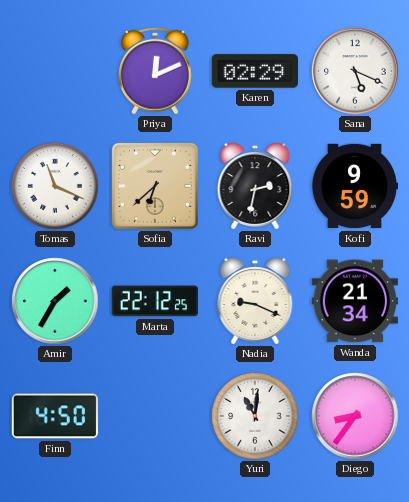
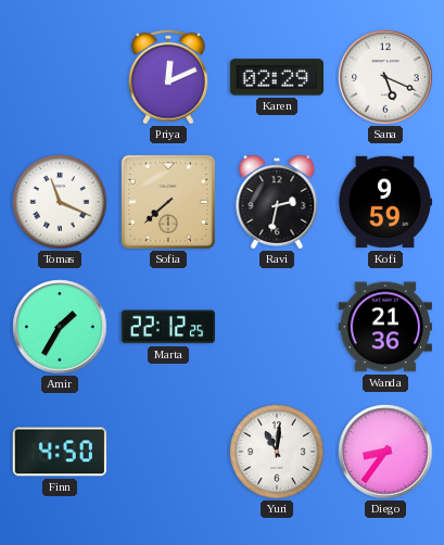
Sofia: 6:38 -> 7:38 (168, 202)
Nadia: 9:19 -> none (255, 302)
Wanda: 21:34 -> 21:36 (384, 327)
